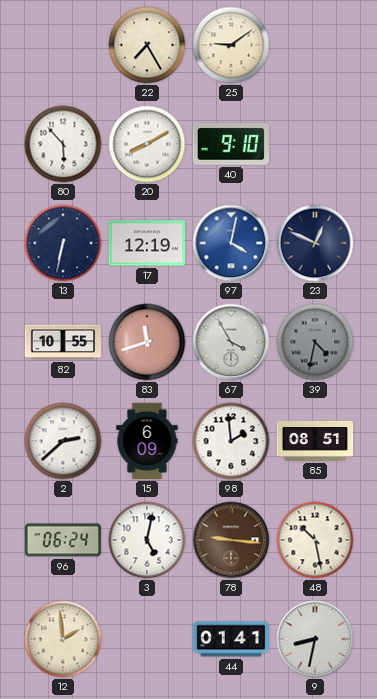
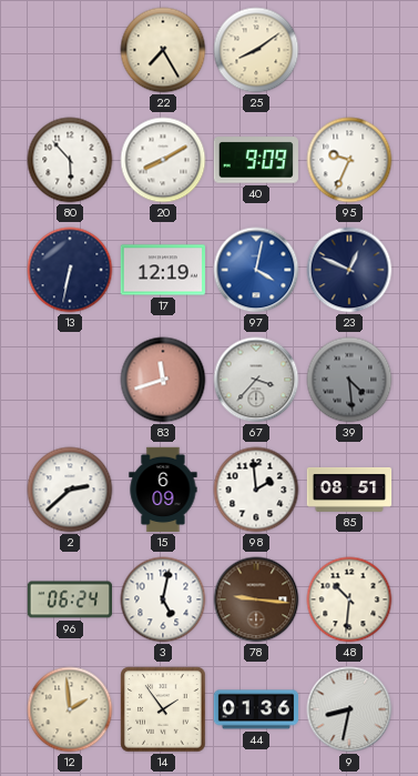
25: 9:09 -> 8:09 (256, 50)
40: 9:10 -> 9:09 (256, 160)
95: none -> 9:34 (349, 160)
82: 10:55 -> none (63, 342)
67: 3:55 -> 3:37 (256, 380)
39: 4:32 -> 4:29 (349, 380)
48: 10:28 -> 10:31 (349, 599)
14: none -> 1:54 (163, 709)
44: 01:41 -> 01:36 (256, 709)
